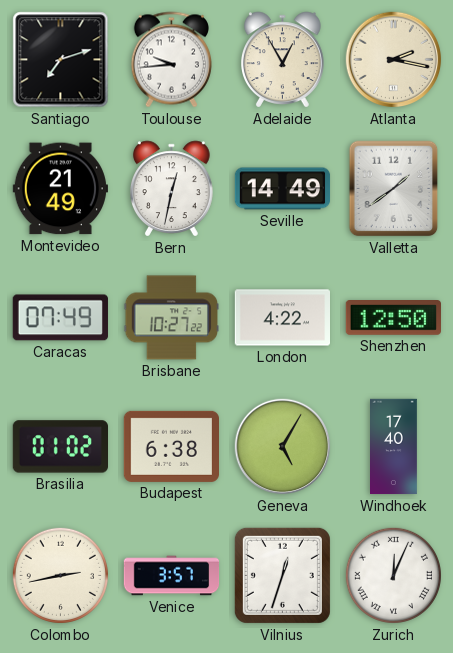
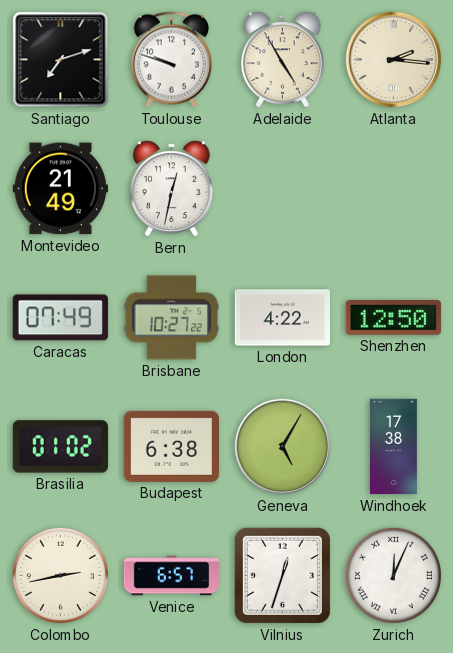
Toulouse: 9:44 -> 9:48 (171, 60)
Adelaide: 12:55 -> 4:55 (283, 60)
Atlanta: 2:17 -> 2:16 (394, 60)
Seville: 14:49 -> none (283, 189)
Valletta: 1:39 -> none (394, 189)
Windhoek: 17:40 -> 17:38 (394, 447)
Venice: 3:57 -> 6:57 (172, 576)
